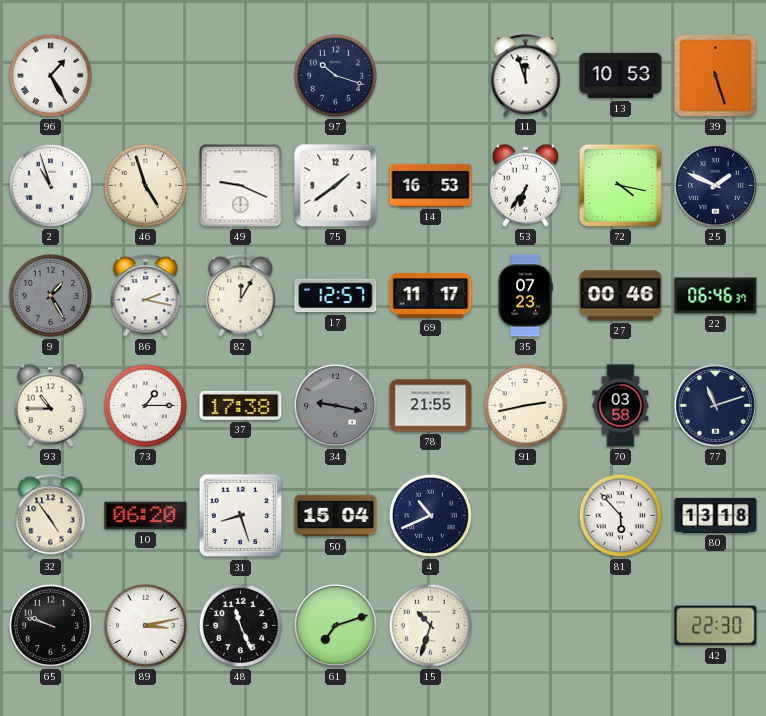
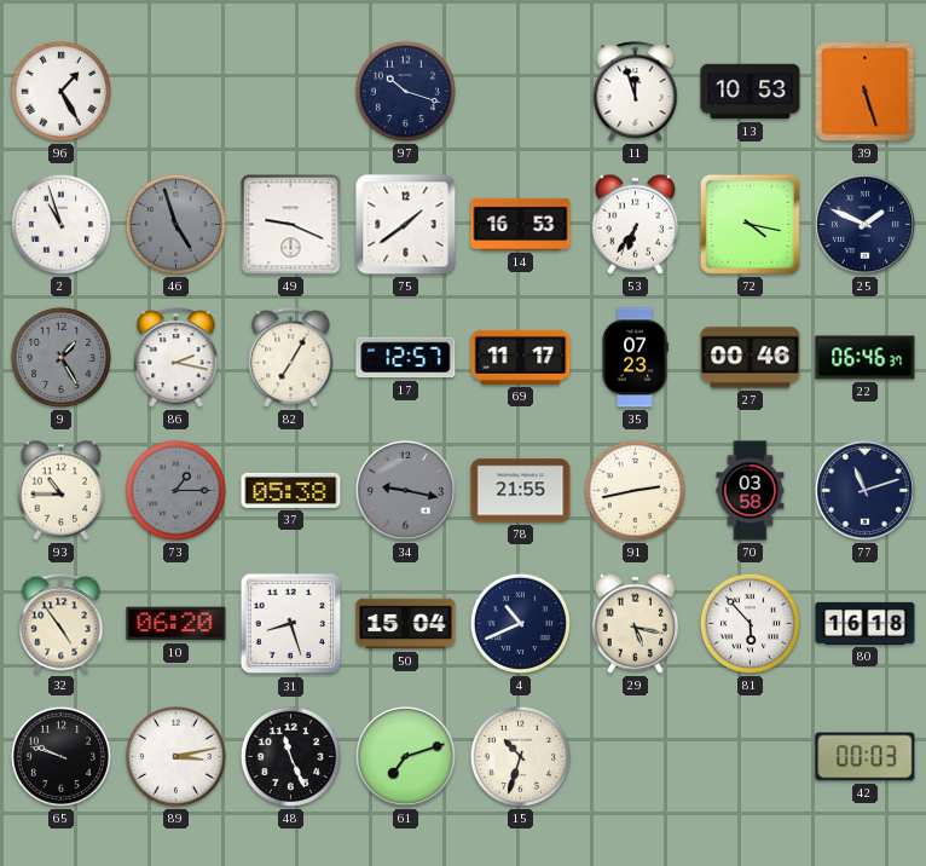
46 dial: cream -> grey (175, 224)
82: 12:05 -> 7:05 (291, 358)
73 dial: white -> grey (175, 490)
37: 17:38 -> 05:38 (291, 490)
29: none -> 5:17 (636, 623)
80: 13:18 -> 16:18 (866, 623)
42: 22:30 -> 00:03 (866, 757)
